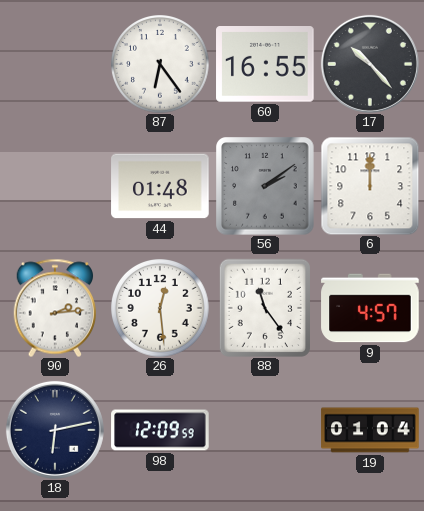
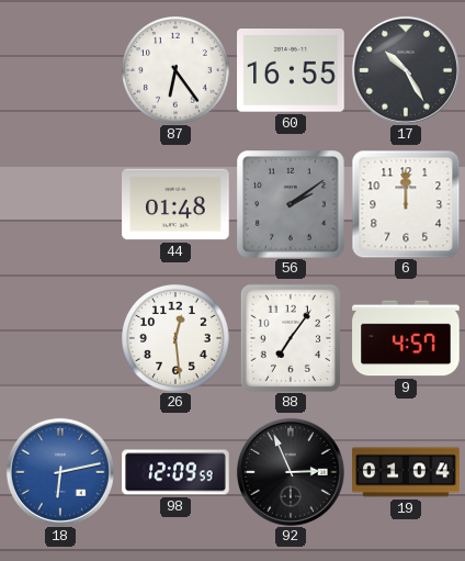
17: 10:23 -> 10:25 (406, 70)
90: 2:14 -> none (54, 308)
88: 11:24 -> 7:06 (291, 338)
18 dial: navy -> blue (60, 472)
92: none -> 2:56 (291, 472)
